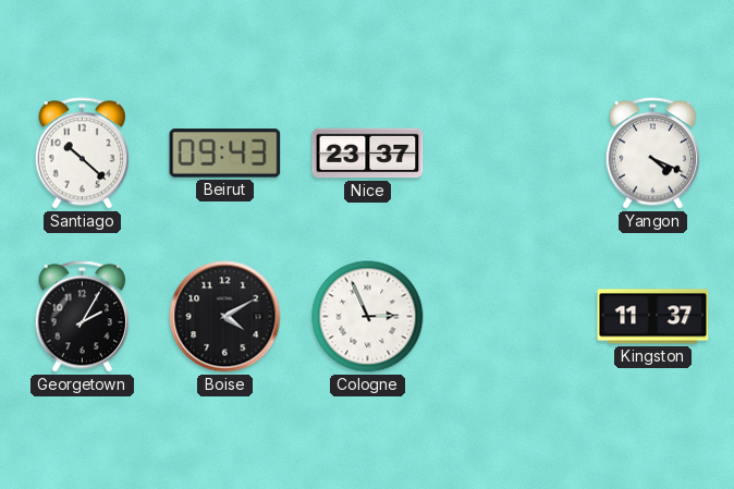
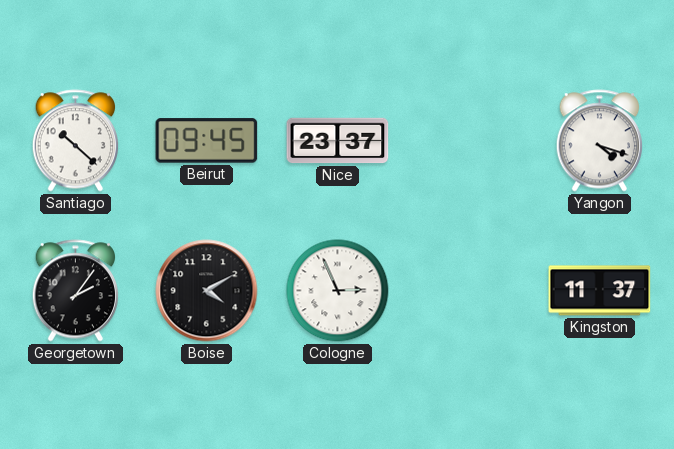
Beirut: 09:43 -> 09:45 (207, 141)
Yangon: 4:19 -> 4:18 (599, 141)
Georgetown: 2:05 -> 2:06 (75, 291)
